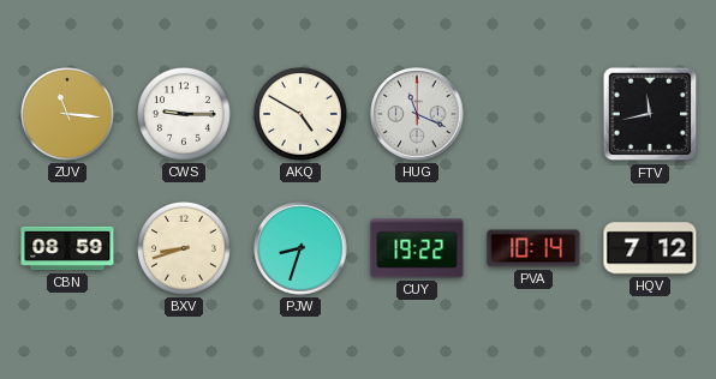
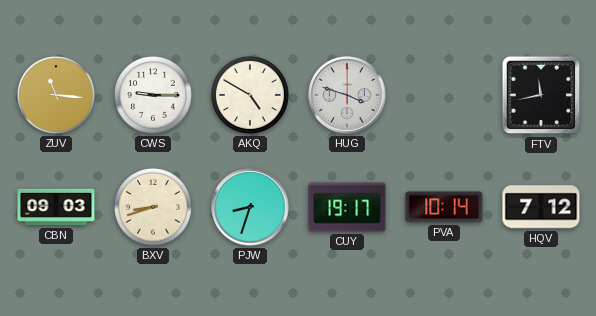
HUG: 11:19 -> 3:48 (347, 95)
CBN: 08:59 -> 09:03 (56, 207)
CUY: 19:22 -> 19:17 (347, 207)
